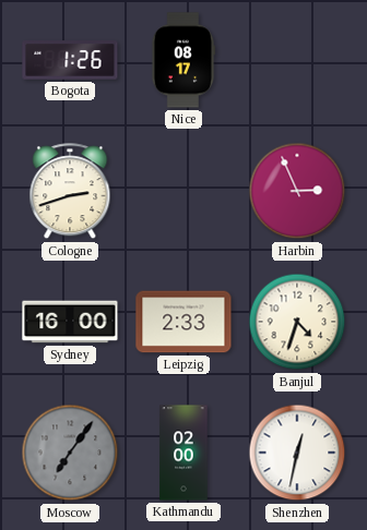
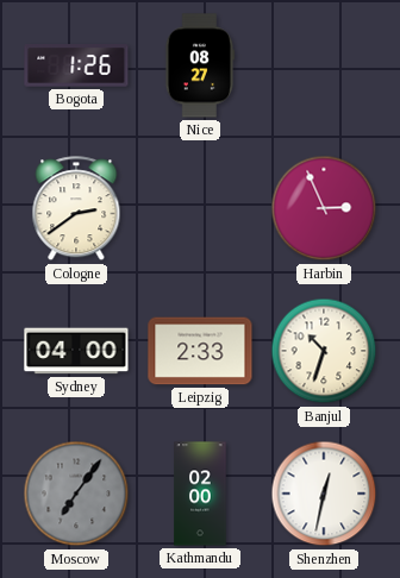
Nice: 08:17 -> 08:27 (200, 65)
Cologne: 2:42 -> 2:39 (76, 209)
Sydney: 16:00 -> 04:00 (76, 351)
Banjul: 4:33 -> 10:33 (324, 351)
